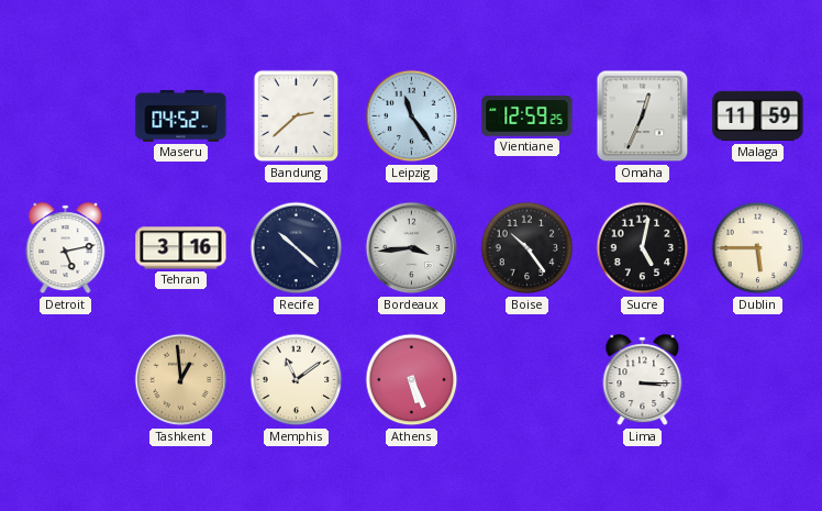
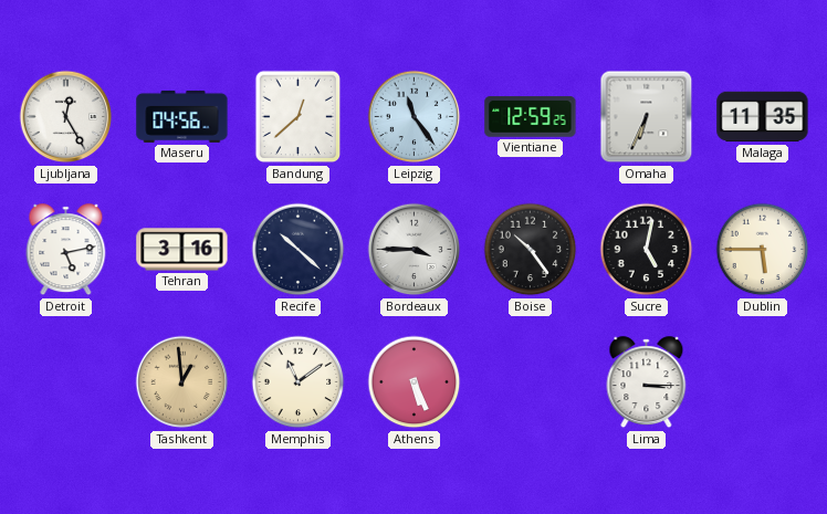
Ljubljana: none -> 12:25 (66, 117)
Maseru: 04:52 -> 04:56 (182, 116)
Bandung: 2:38 -> 12:38 (299, 117)
Omaha: 12:34 -> 6:34 (647, 117)
Malaga: 11:59 -> 11:35 (763, 117)
Bordeaux: 3:44 -> 3:45 (415, 250)
